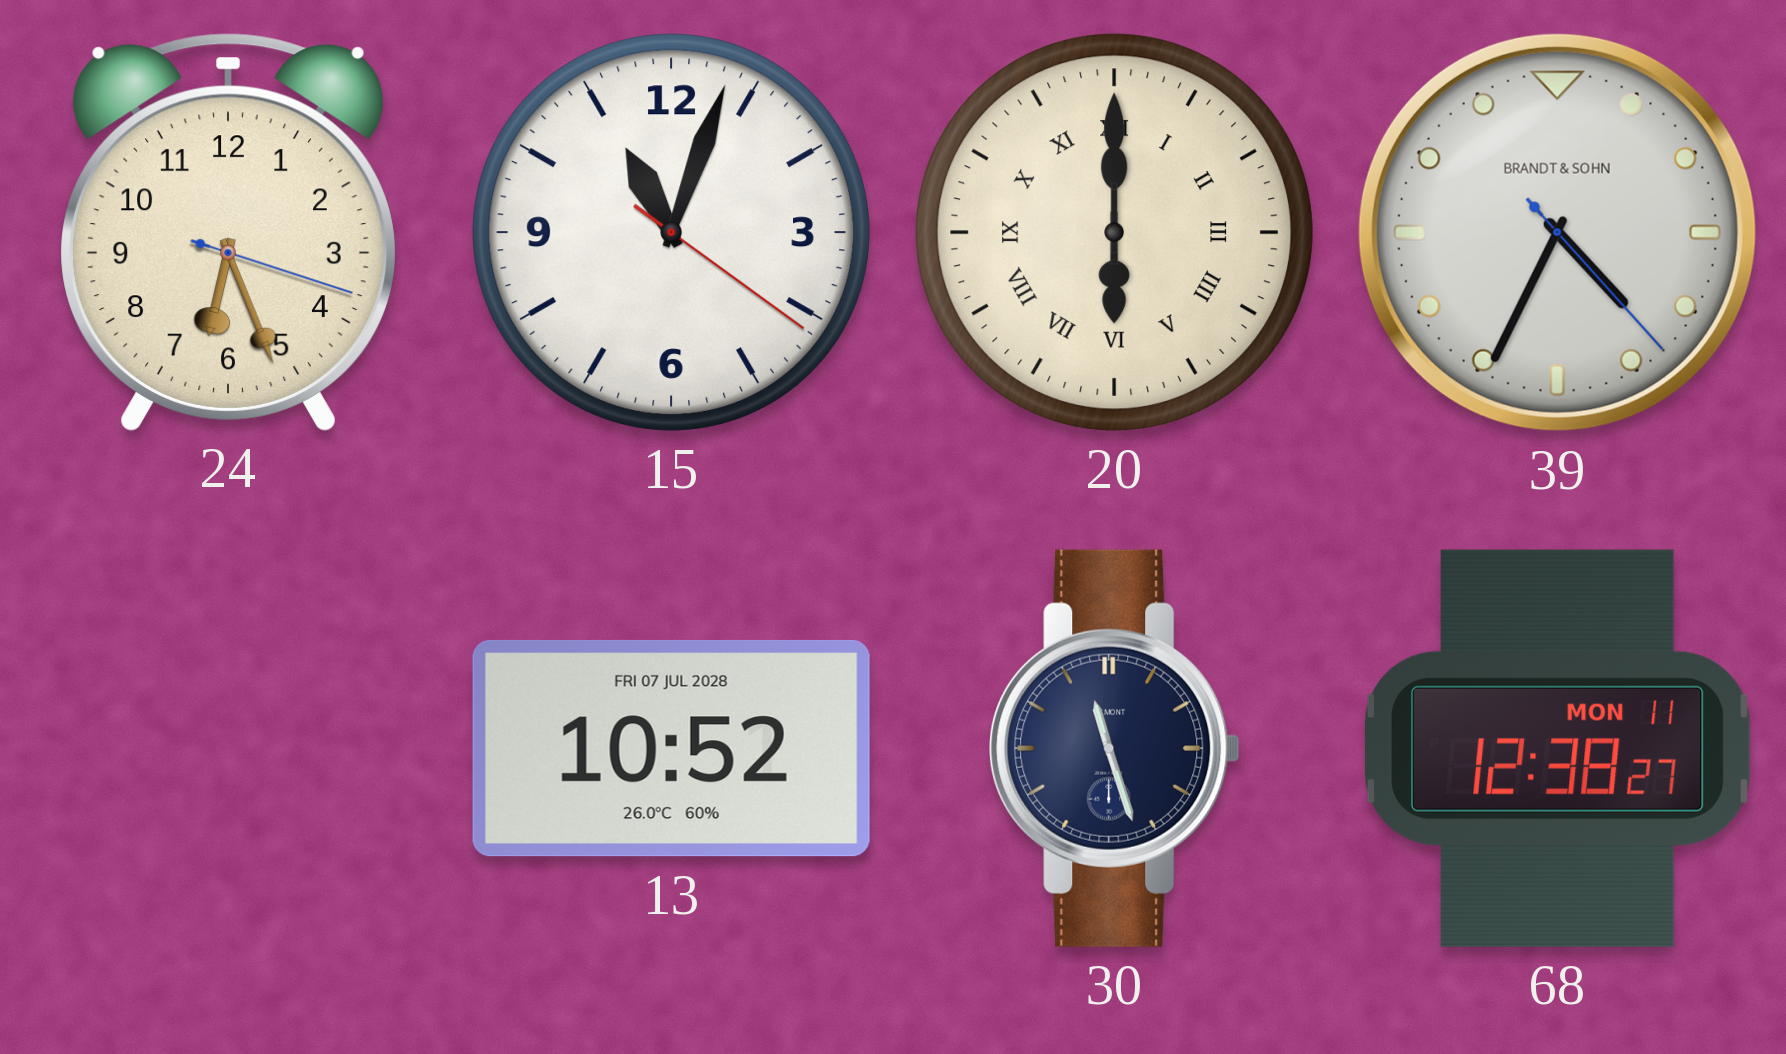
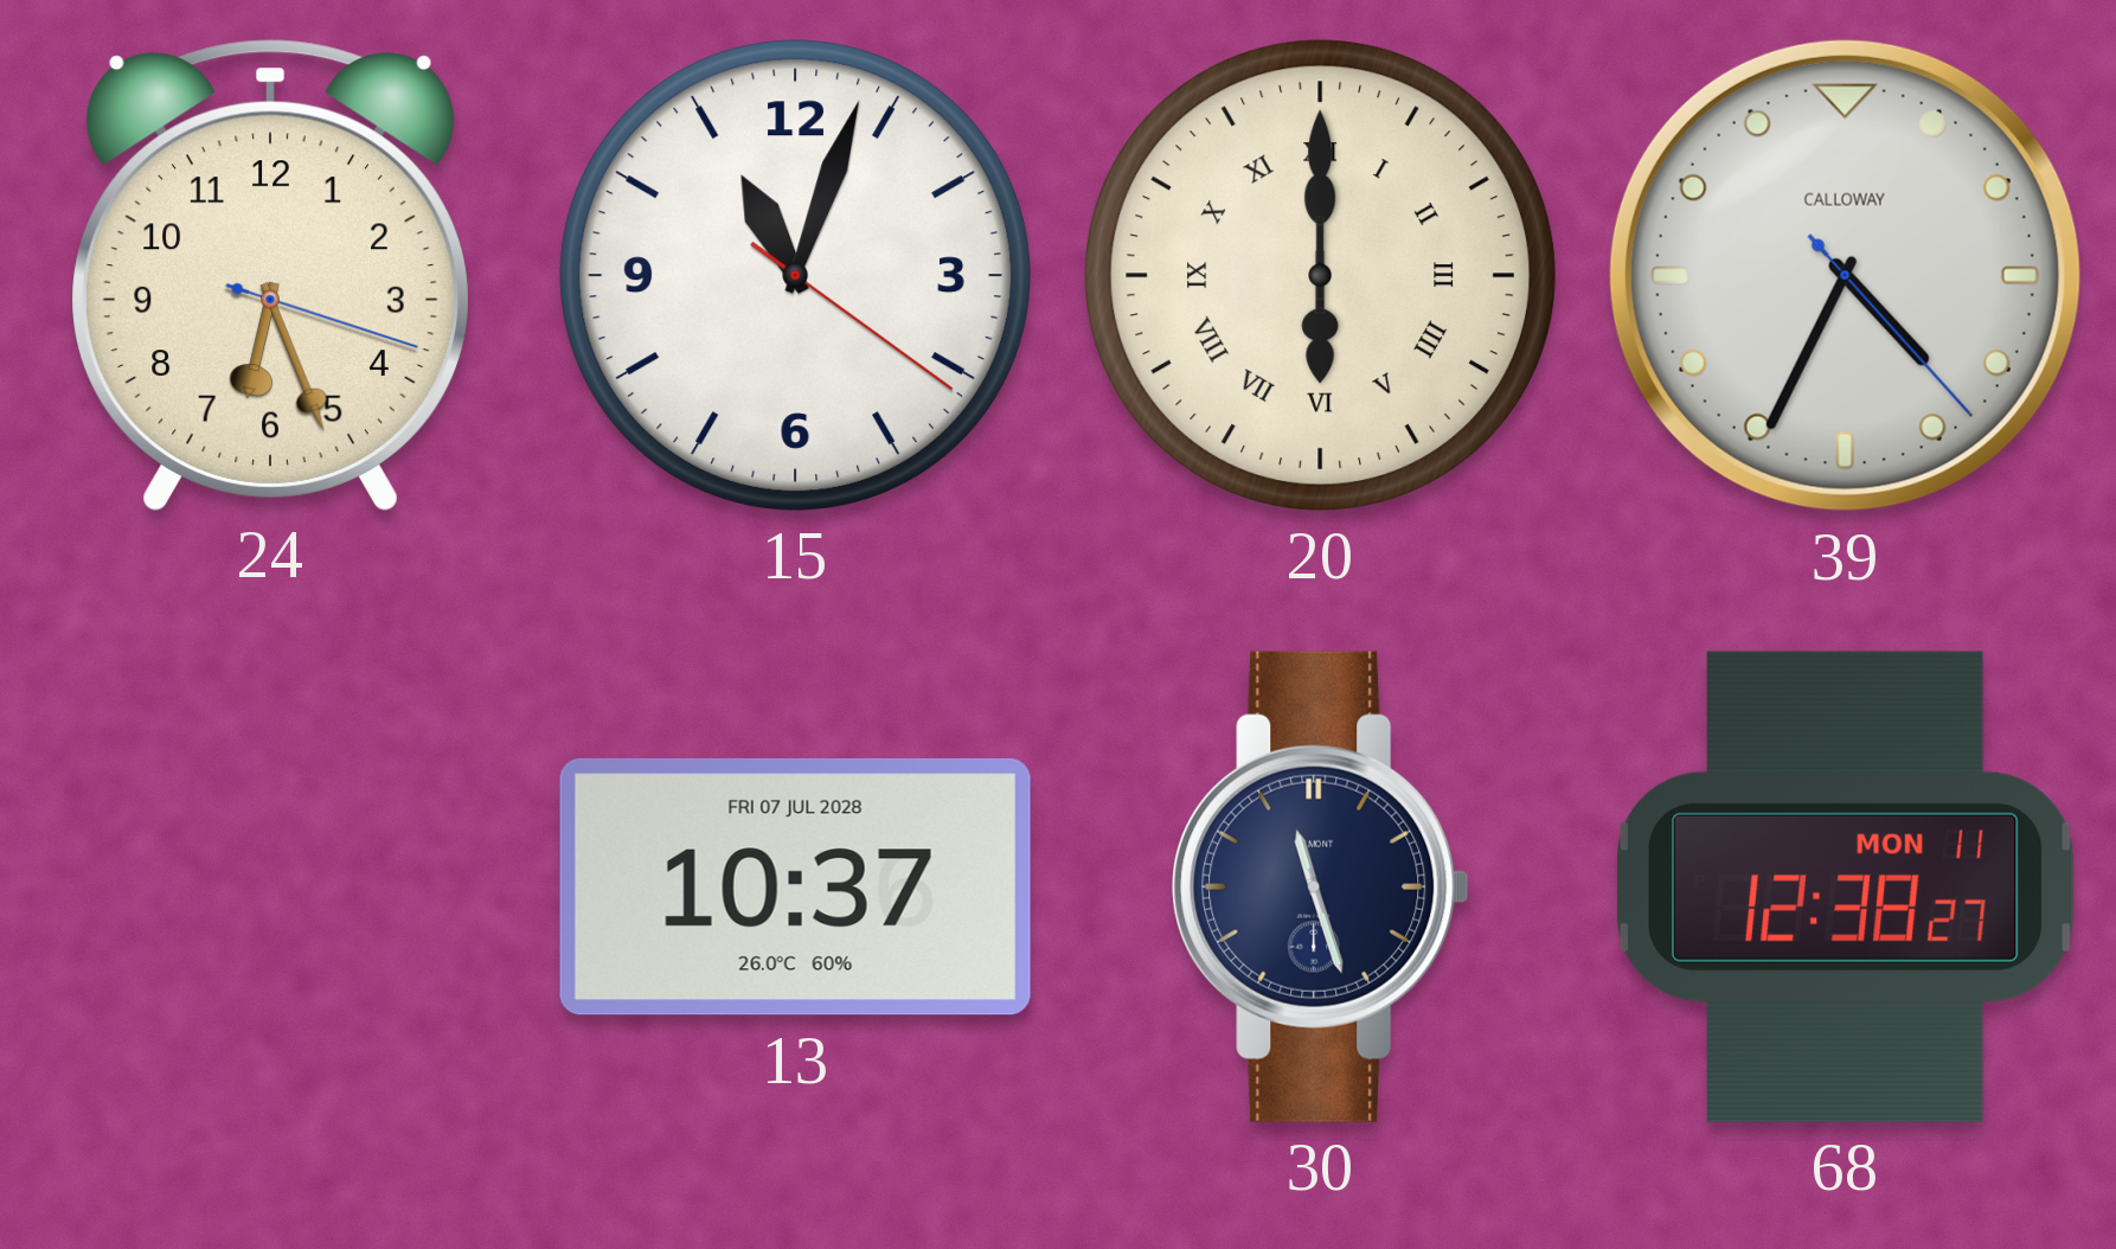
39 brand: BRANDT & SOHN -> CALLOWAY (1845, 275)
13: 10:52 -> 10:37 (795, 886)
